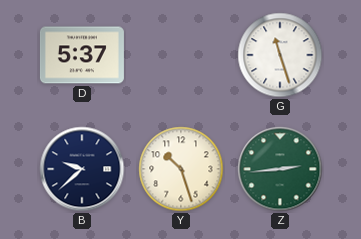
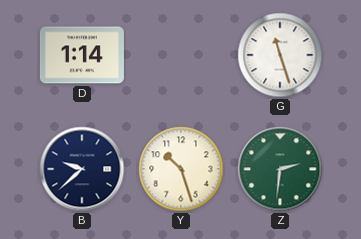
D: 5:37 -> 1:14 (82, 55)
Z: 2:44 -> 2:31 (280, 169)
